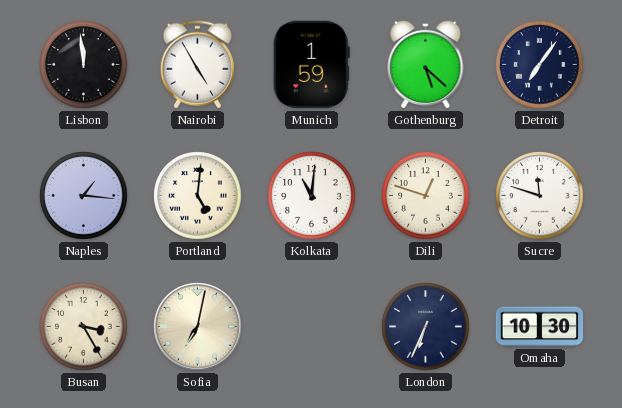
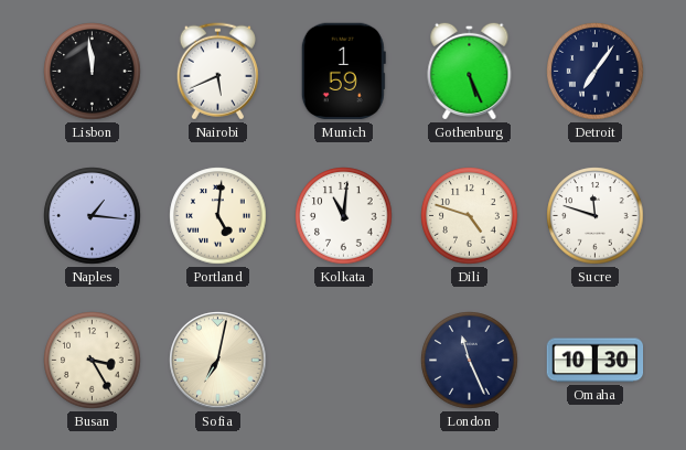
Nairobi: 4:55 -> 5:41 (217, 72)
Gothenburg: 5:22 -> 5:26 (470, 71)
Dili: 12:48 -> 4:48 (470, 216)
London: 6:34 -> 11:26 (470, 361)
